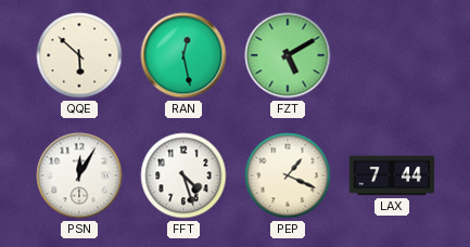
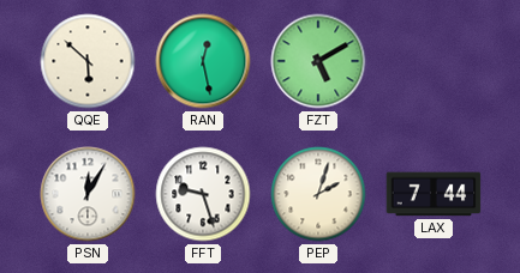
FFT: 4:27 -> 9:27 (203, 194)
PEP: 1:19 -> 2:03 (318, 194)
